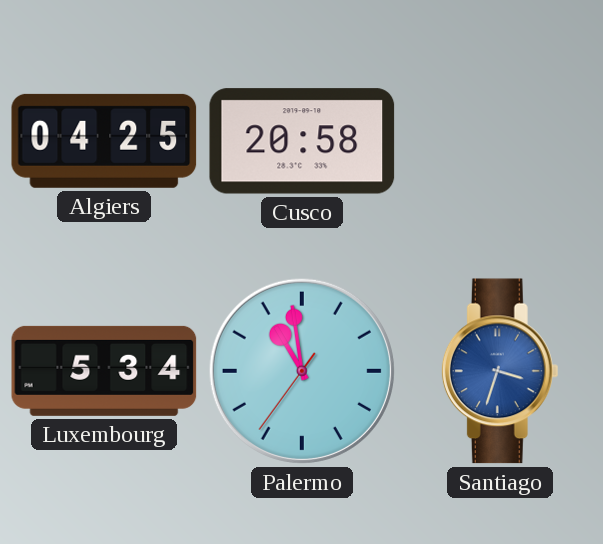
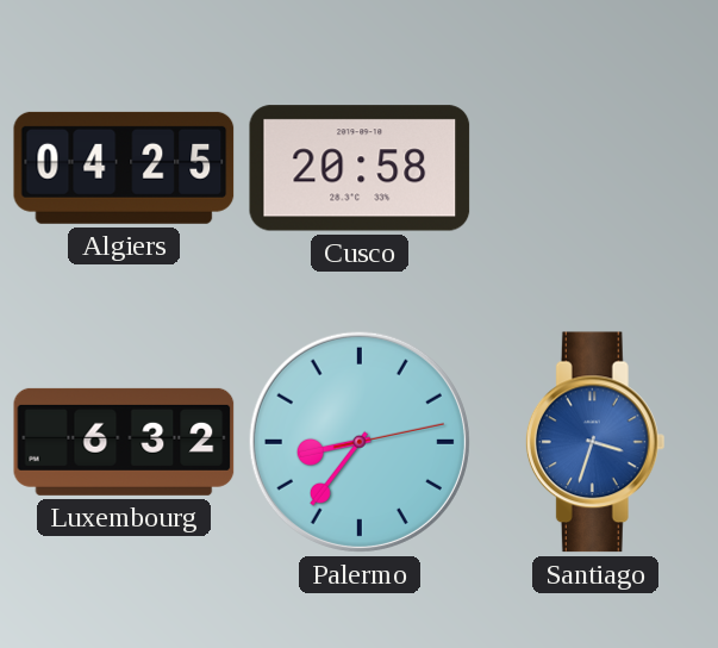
Luxembourg: 5:34 -> 6:32 (124, 442)
Palermo: 10:58 -> 8:36 (360, 442)
